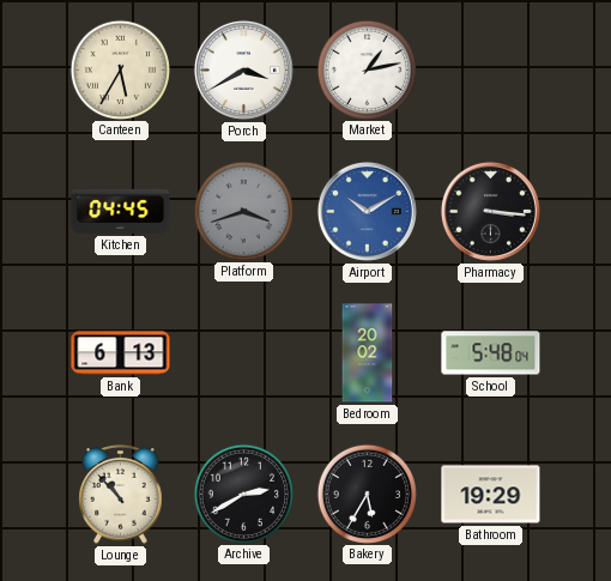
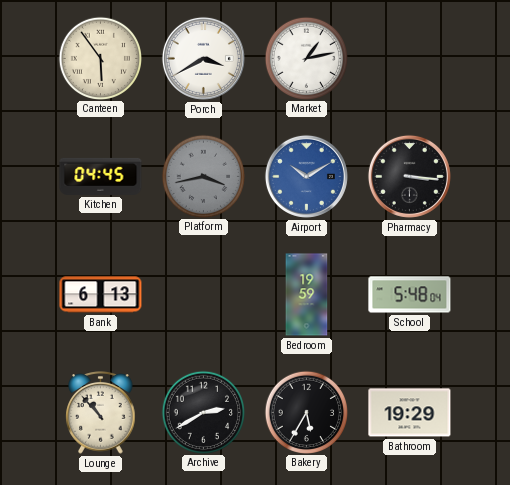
Canteen: 5:35 -> 5:54 (100, 58)
Platform: 3:42 -> 3:43 (203, 176)
Bedroom: 20:02 -> 19:59 (307, 295)
